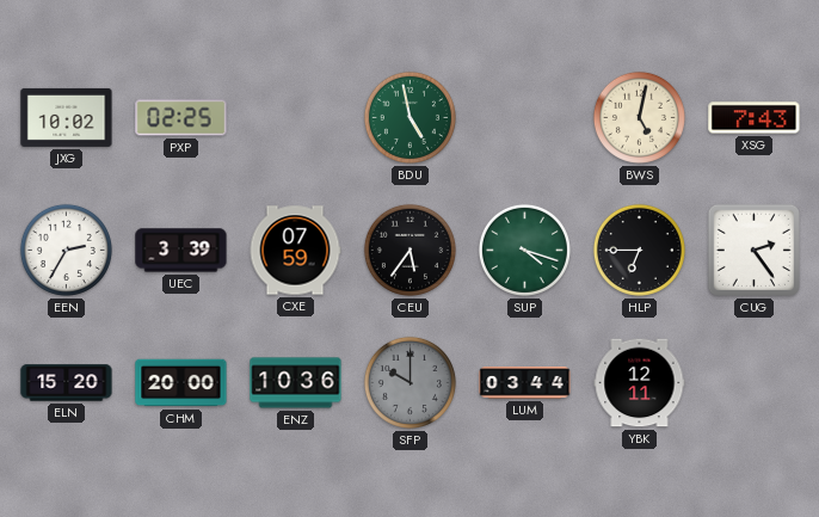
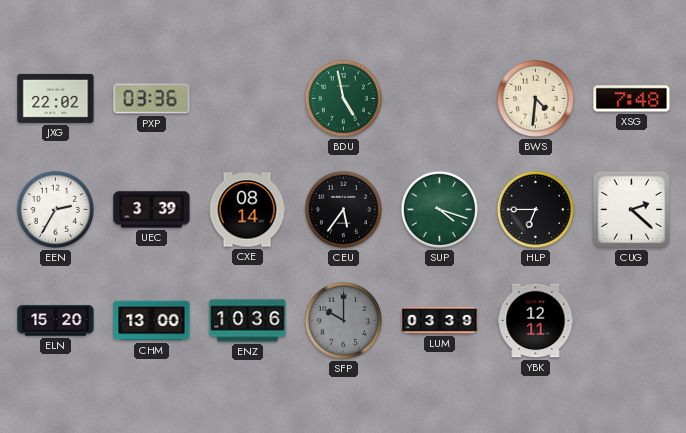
JXG: 10:02 -> 22:02 (56, 98)
PXP: 02:25 -> 03:36 (152, 99)
BWS: 5:02 -> 4:31 (535, 98)
XSG: 7:43 -> 7:48 (632, 99)
CXE: 07:59 -> 08:14 (247, 210)
CUG: 2:24 -> 2:22 (631, 209)
CHM: 20:00 -> 13:00 (152, 321)
LUM: 03:44 -> 03:39 (440, 321)
